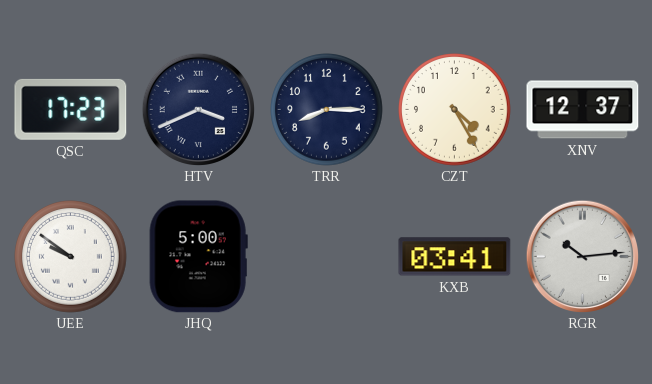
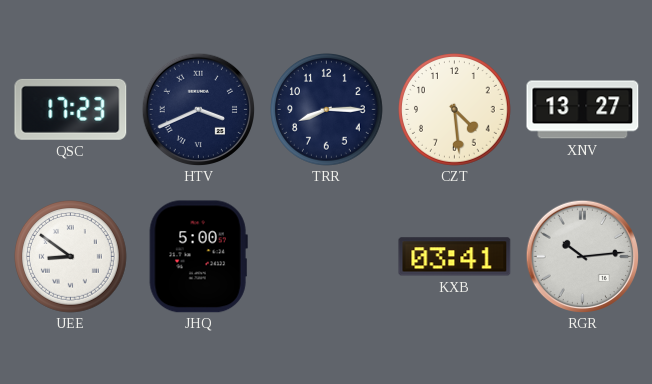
CZT: 4:25 -> 4:29 (455, 110)
XNV: 12:37 -> 13:27 (583, 110)
UEE: 9:51 -> 8:51 (71, 257)
